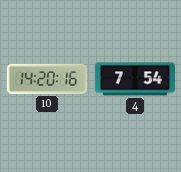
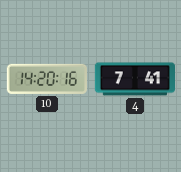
4: 7:54 -> 7:41 (134, 79)
